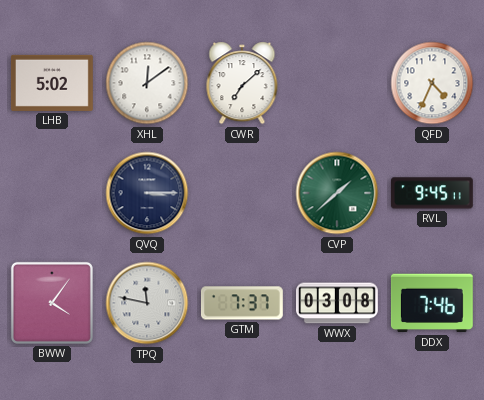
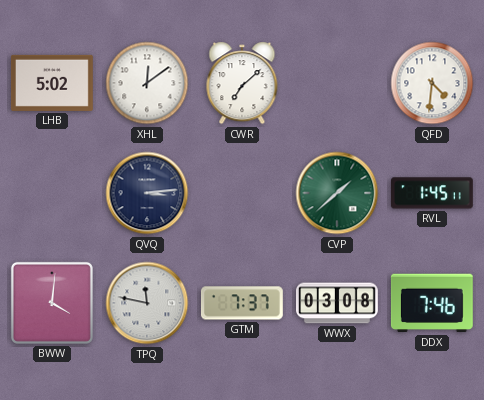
QFD: 4:34 -> 4:31 (432, 83)
QVQ: 3:15 -> 3:14 (147, 193)
RVL: 9:45 -> 1:45 (432, 193)
BWW: 4:06 -> 4:01 (52, 303)
